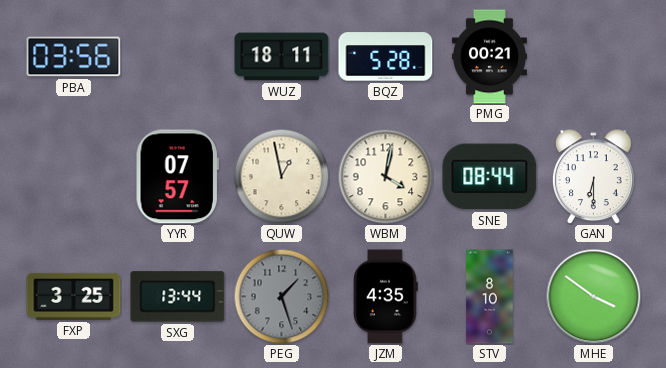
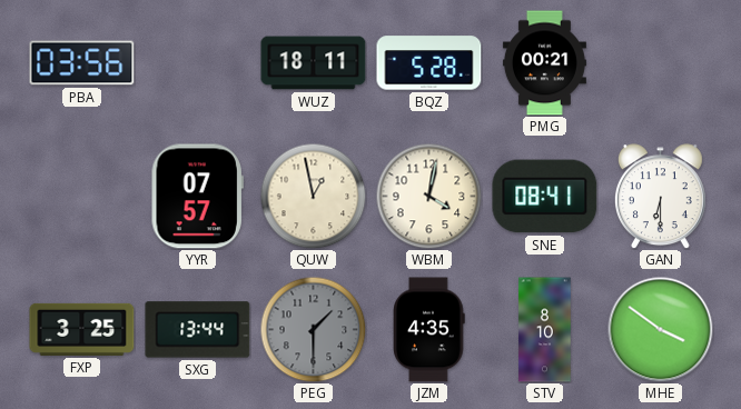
SNE: 08:44 -> 08:41 (545, 197)
PEG: 1:27 -> 1:30 (313, 329)
